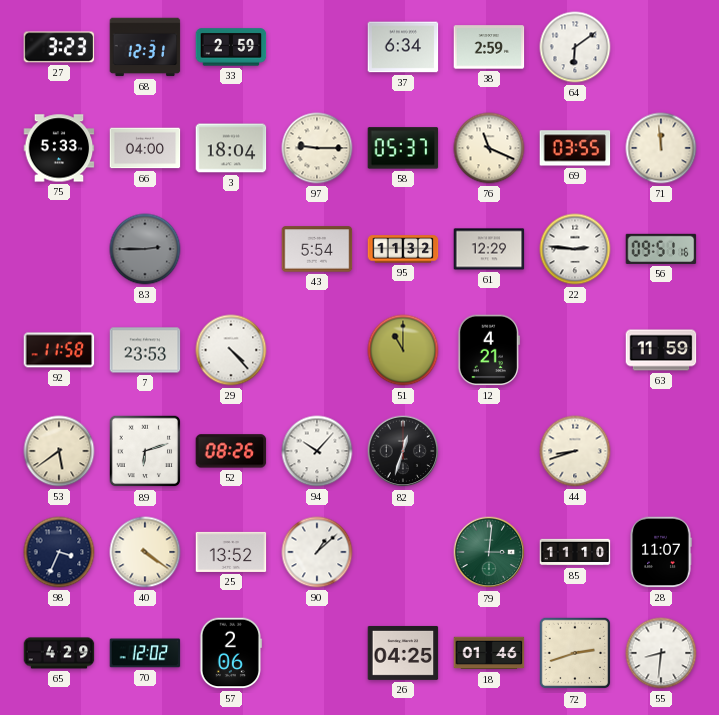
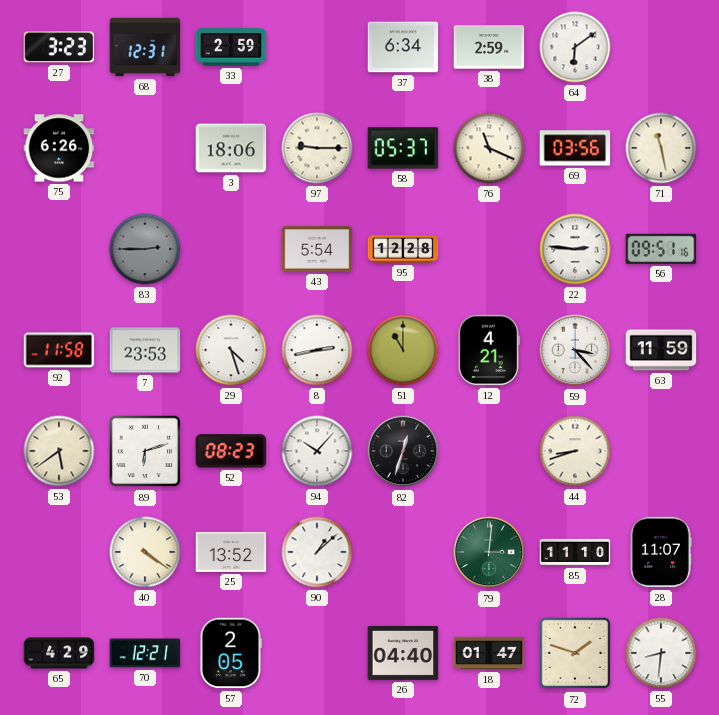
75: 5:33 -> 6:26 (59, 148)
66: 04:00 -> none (145, 148)
3: 18:04 -> 18:06 (231, 148)
69: 03:55 -> 03:56 (575, 148)
71: 11:59 -> 11:28 (661, 148)
95: 11:32 -> 12:28 (403, 249)
61: 12:29 -> none (489, 249)
29: 4:23 -> 4:27 (231, 350)
8: none -> 2:43 (317, 350)
59: none -> 3:23 (575, 350)
52: 08:26 -> 08:23 (231, 451)
98: 3:34 -> none (59, 552)
70: 12:02 -> 12:21 (145, 653)
57: 2:06 -> 2:05 (231, 653)
26: 04:25 -> 04:40 (403, 653)
18: 01:46 -> 01:47 (489, 653)
72: 2:42 -> 1:48 (575, 653)
